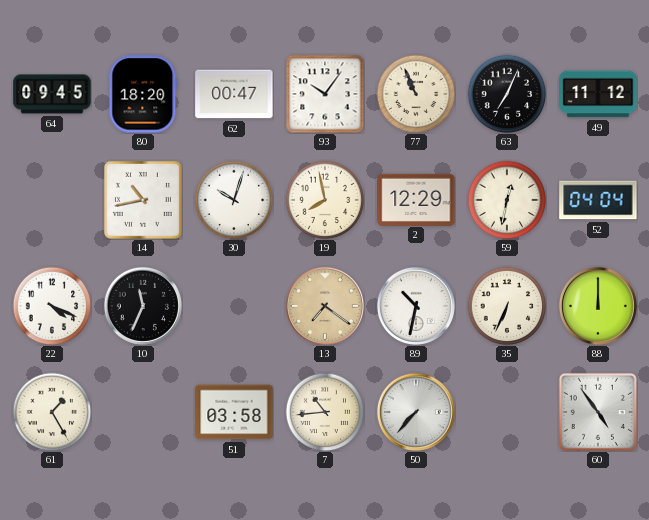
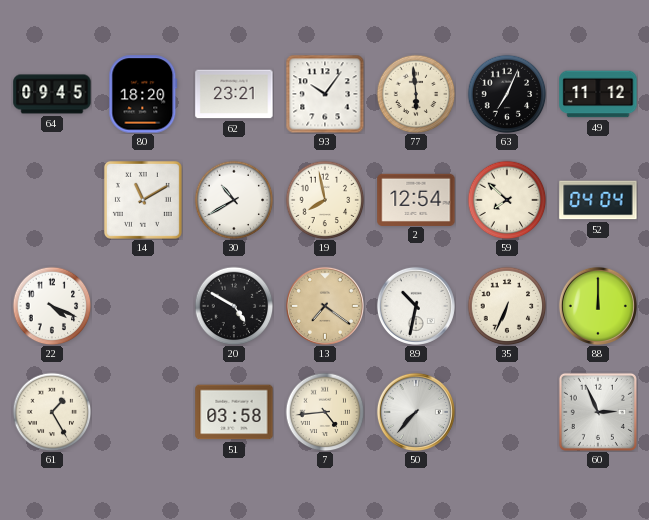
62: 00:47 -> 23:21 (234, 94)
77: 10:56 -> 5:59 (416, 94)
14: 10:43 -> 11:10 (143, 200)
30: 10:03 -> 10:40 (234, 200)
2: 12:29 -> 12:54 (416, 199)
59: 12:32 -> 7:52 (507, 200)
10: 11:34 -> none (143, 306)
20: none -> 4:50 (234, 306)
7: 10:44 -> 4:44 (325, 412)
60: 4:54 -> 2:56 (598, 412)
